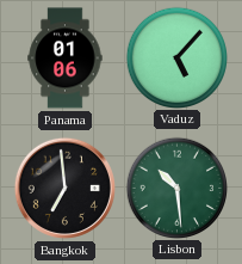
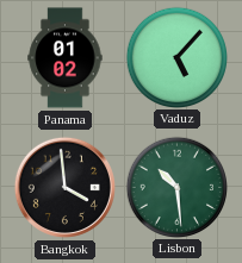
Panama: 01:06 -> 01:02 (66, 58)
Bangkok: 6:59 -> 3:59 (64, 187)
